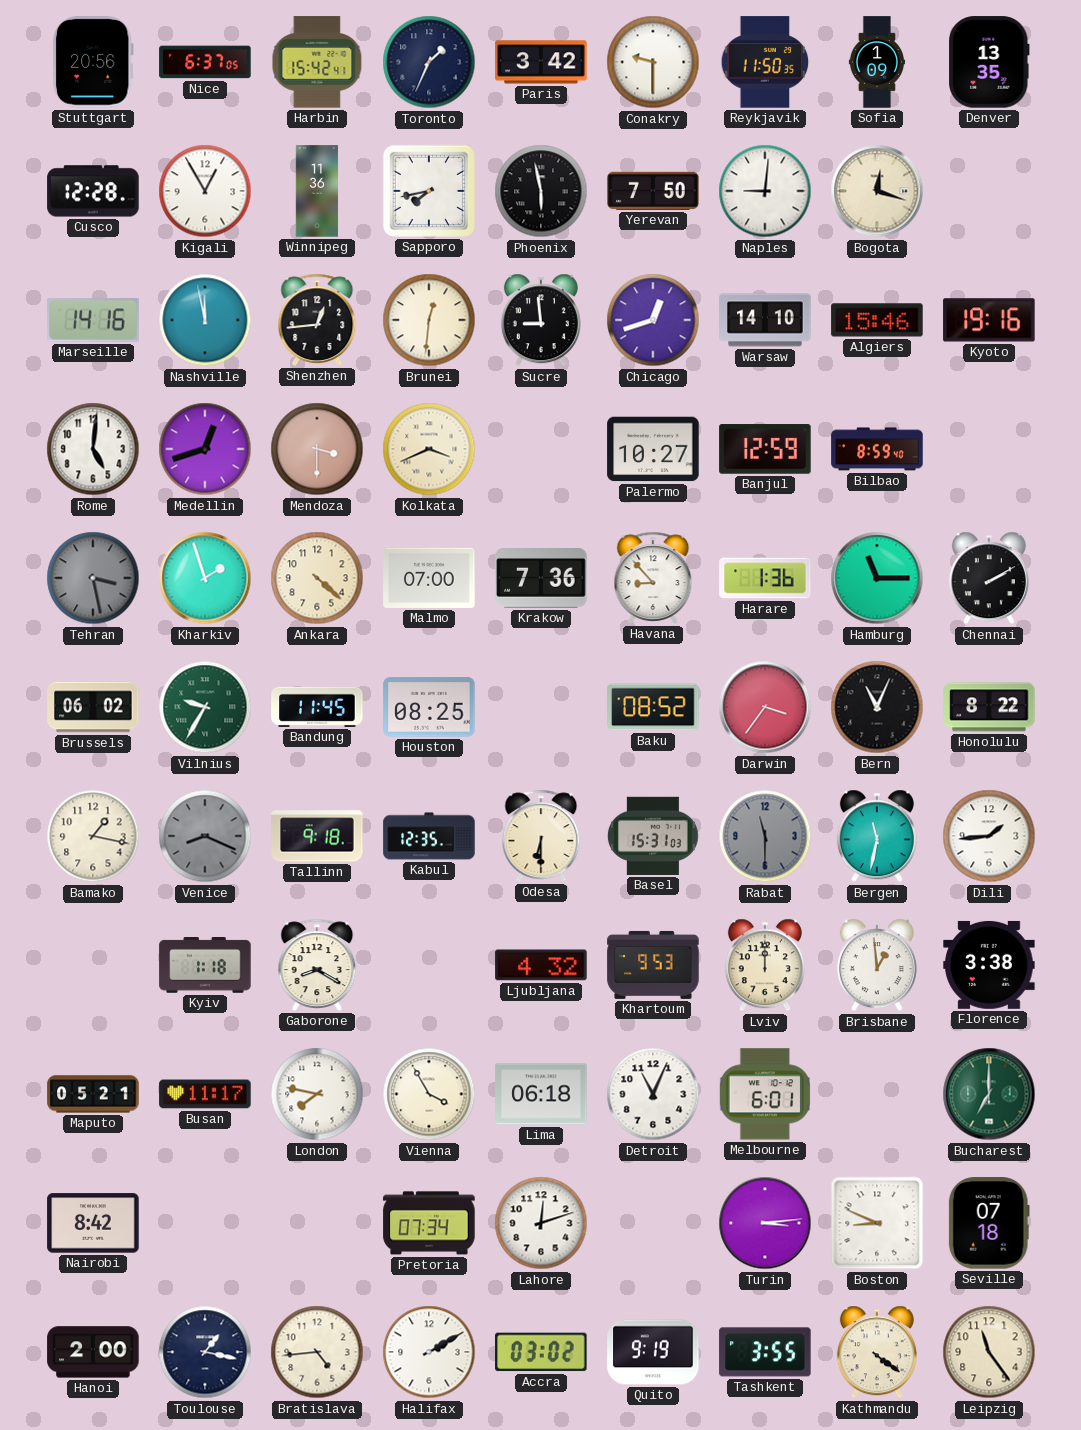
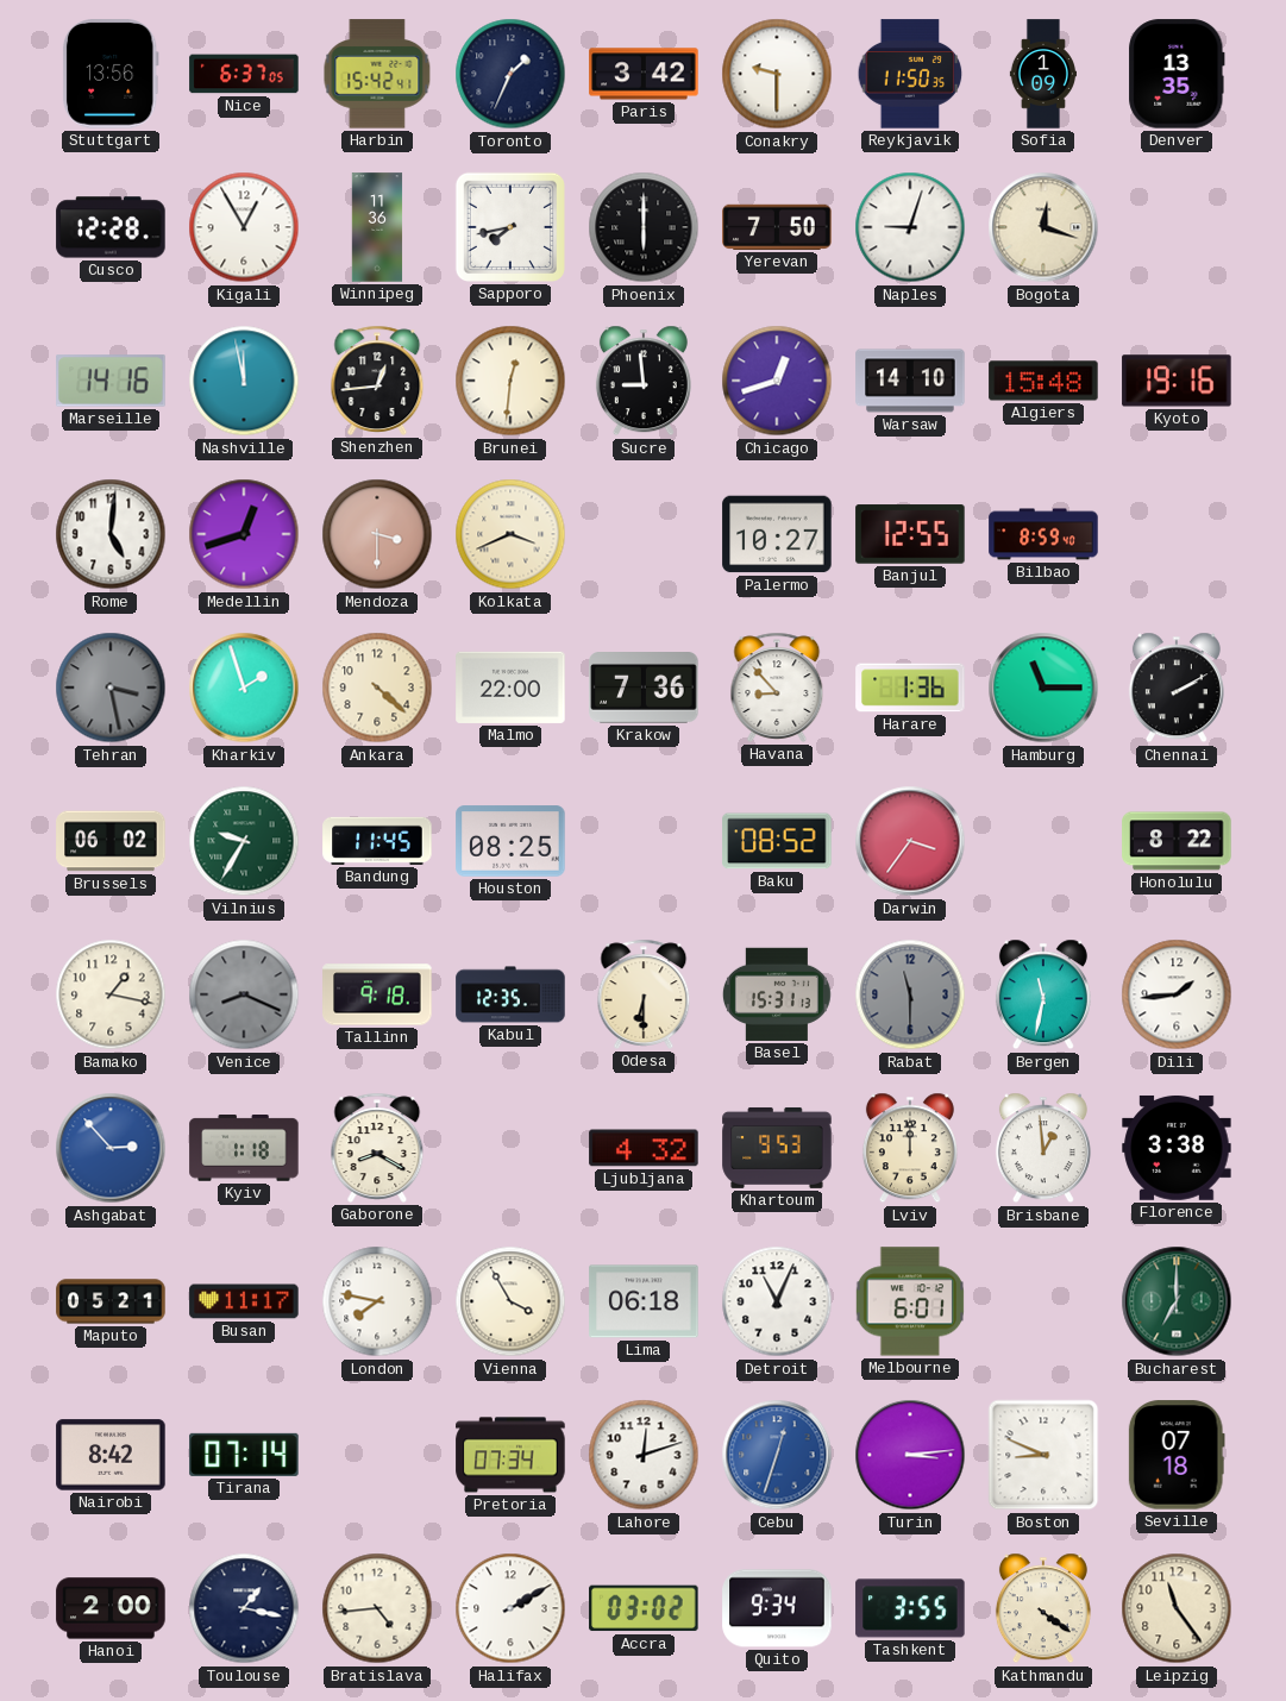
Stuttgart: 20:56 -> 13:56 (111, 74)
Phoenix: 5:58 -> 6:00 (644, 227)
Naples: 9:01 -> 9:03 (910, 227)
Algiers: 15:46 -> 15:48 (1043, 381)
Banjul: 12:59 -> 12:55 (910, 534)
Malmo: 07:00 -> 22:00 (510, 688)
Bern: 11:04 -> none (877, 707)
Basel: 15:31:03 -> 15:31:13 (777, 994)
Ashgabat: none -> 2:53 (111, 1148)
Tirana: none -> 07:14 (244, 1455)
Cebu: none -> 12:33 (777, 1455)
Quito: 9:19 -> 9:34 (777, 1608)
